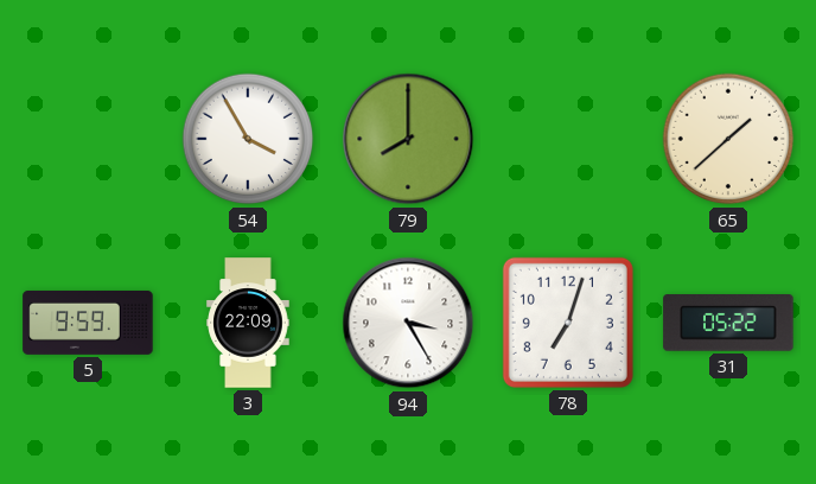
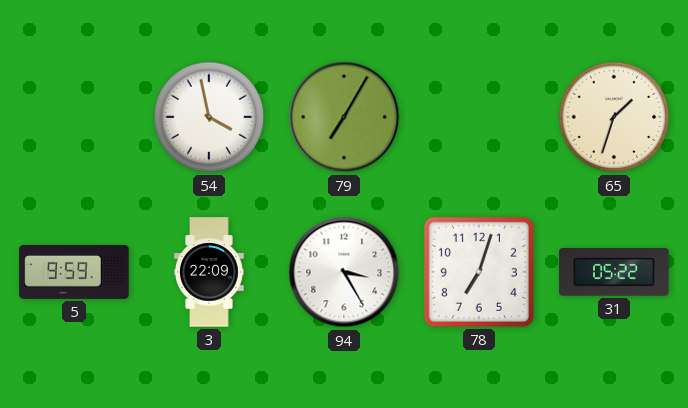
54: 3:55 -> 3:58 (209, 117)
79: 8:00 -> 7:05 (344, 117)
65: 1:38 -> 1:33 (614, 117)
